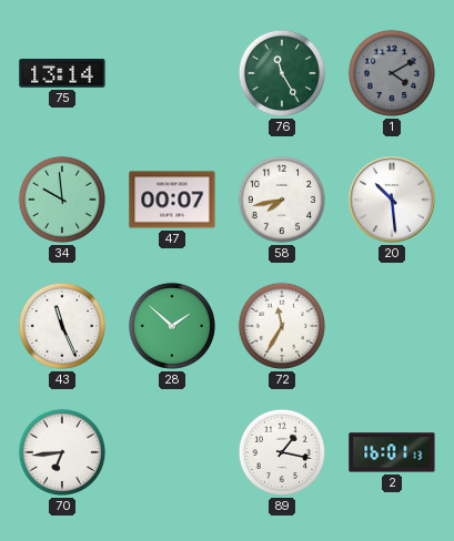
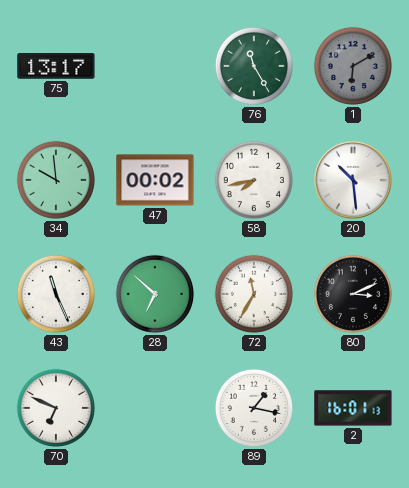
75: 13:14 -> 13:17 (56, 67)
1: 4:10 -> 6:10 (353, 66)
47: 00:07 -> 00:02 (155, 180)
28: 1:52 -> 6:52 (155, 294)
80: none -> 3:11 (353, 294)
70: 6:44 -> 6:49 (56, 408)
